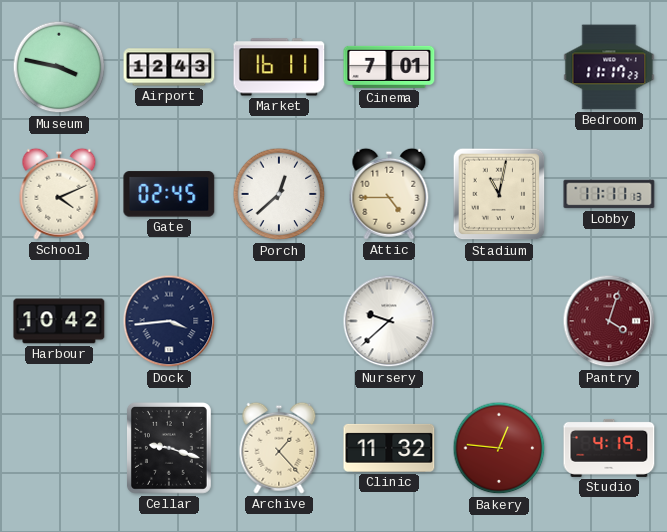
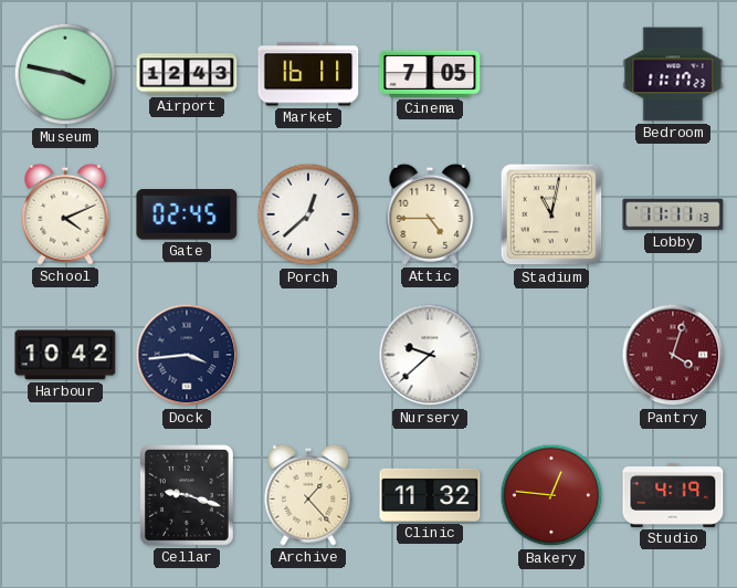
Cinema: 7:01 -> 7:05 (430, 74)
